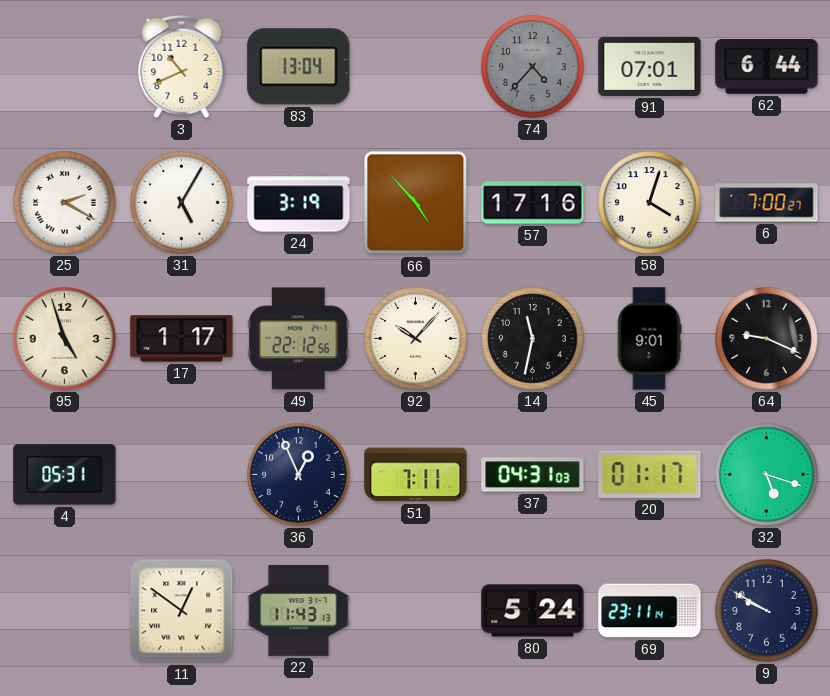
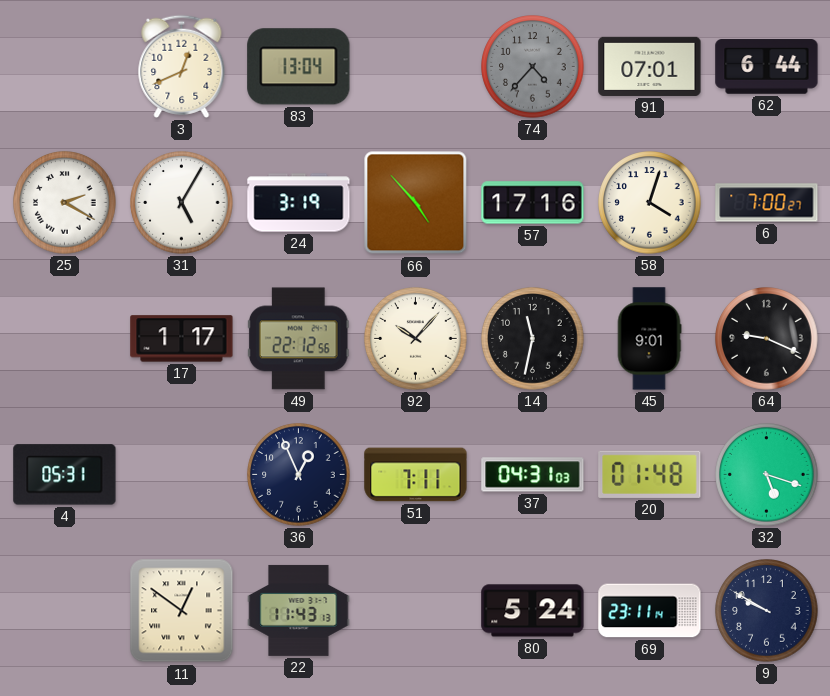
3: 10:41 -> 12:41 (182, 66)
95: 4:57 -> none (65, 339)
20: 01:17 -> 01:48 (650, 474)
